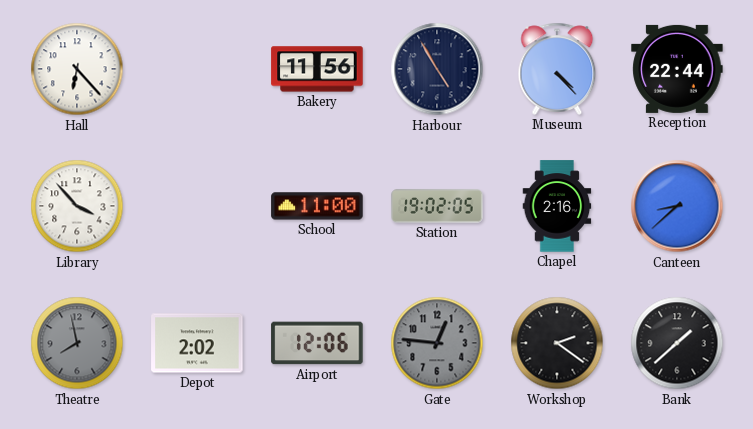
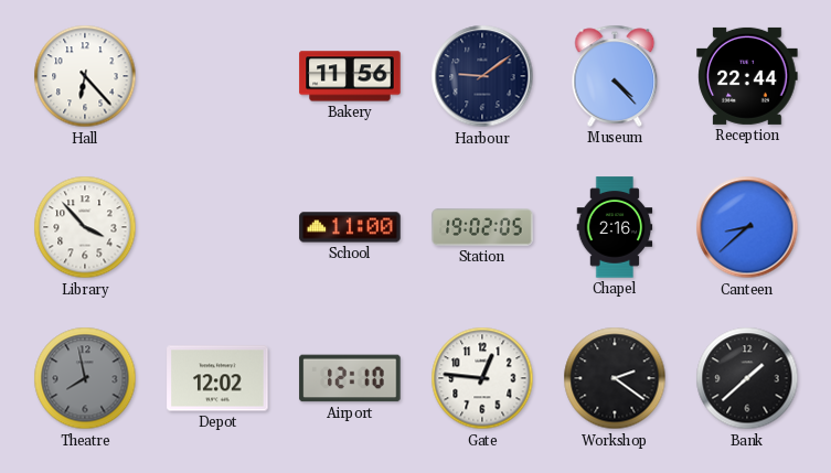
Harbour: 4:55 -> 9:09 (482, 76)
Depot: 2:02 -> 12:02 (217, 378)
Airport: 12:06 -> 12:10 (350, 378)
Gate dial: grey -> white (482, 378)
